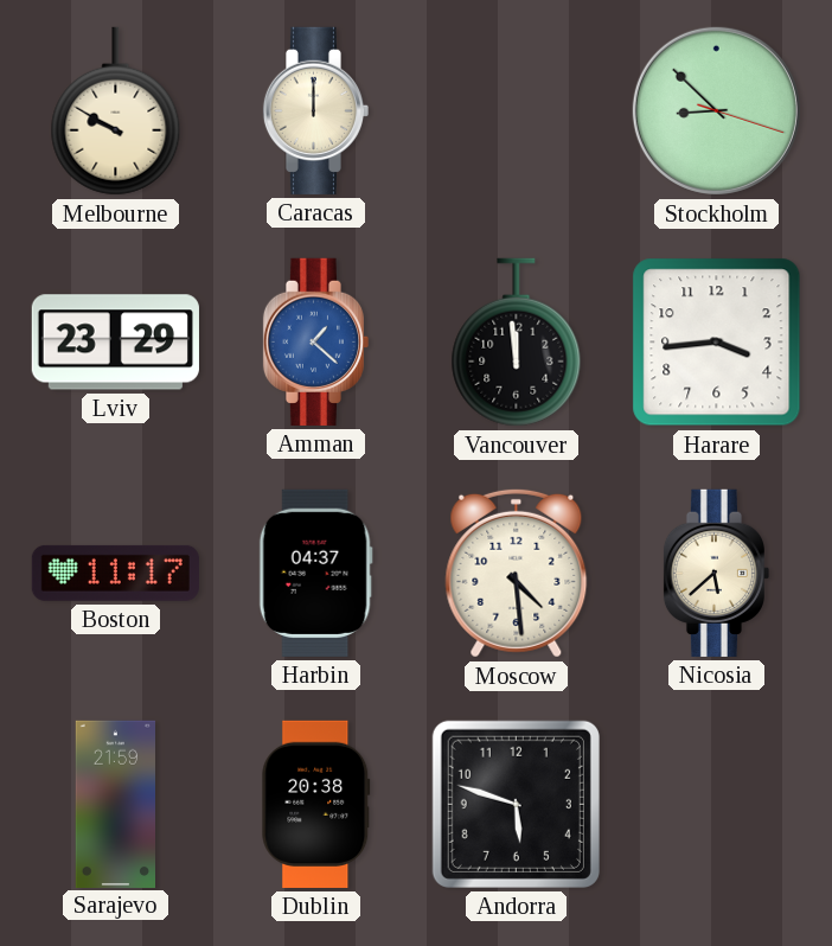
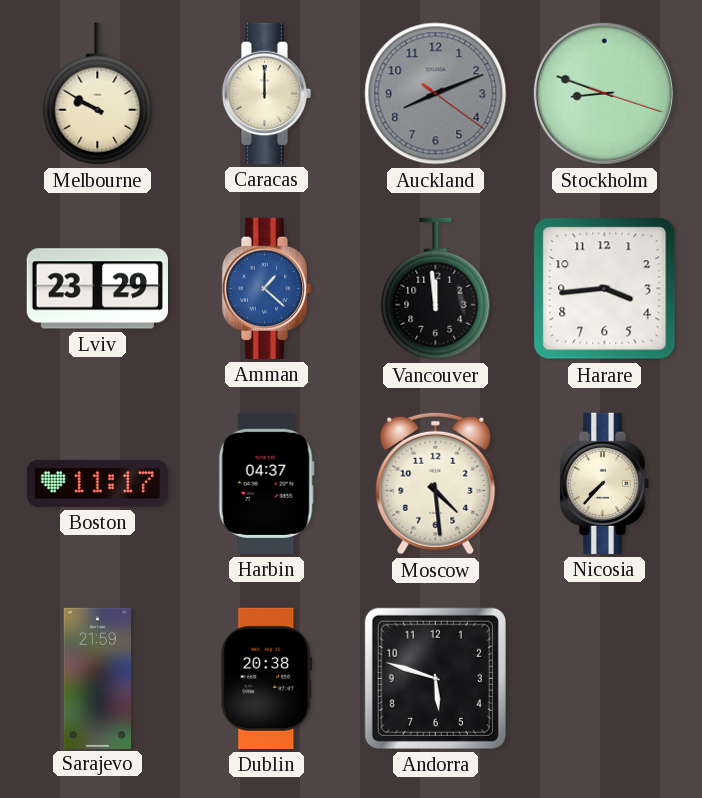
Auckland: none -> 8:11 (436, 94)
Stockholm: 8:52 -> 8:48 (604, 93)
Nicosia: 5:38 -> 7:37 (604, 483)
